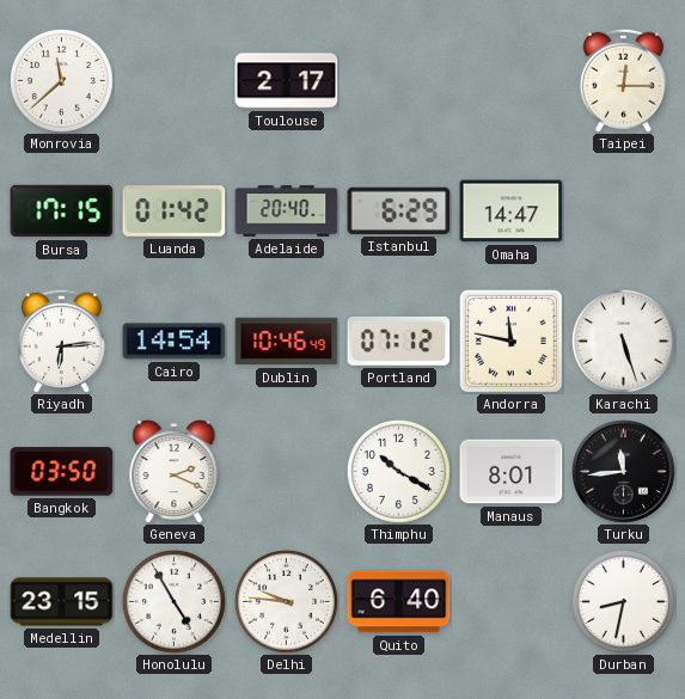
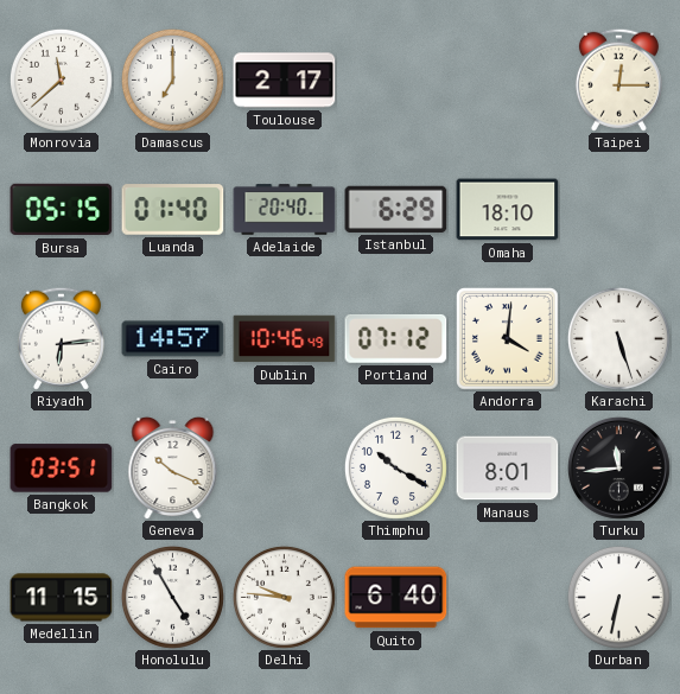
Damascus: none -> 7:00 (172, 79)
Bursa: 17:15 -> 05:15 (62, 210)
Luanda: 01:42 -> 01:40 (173, 210)
Omaha: 14:47 -> 18:10 (508, 210)
Cairo: 14:54 -> 14:57 (173, 339)
Andorra: 11:47 -> 4:01 (508, 339)
Bangkok: 03:50 -> 03:51 (62, 469)
Geneva: 2:19 -> 10:19 (173, 467)
Medellin: 23:15 -> 11:15 (62, 598)
Durban: 8:32 -> 6:32 (618, 597)
